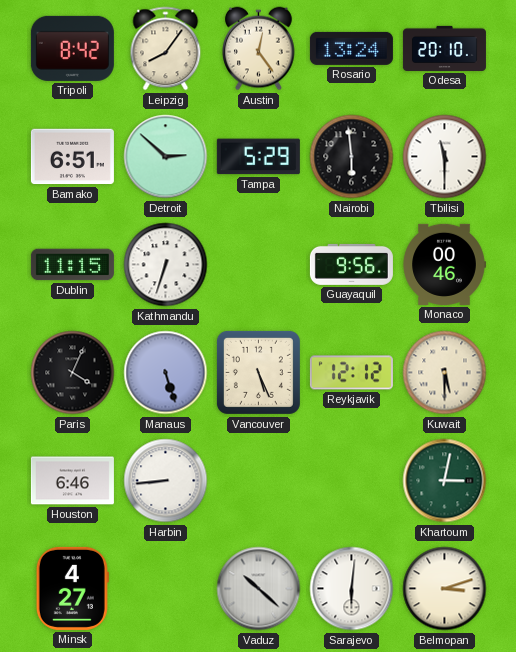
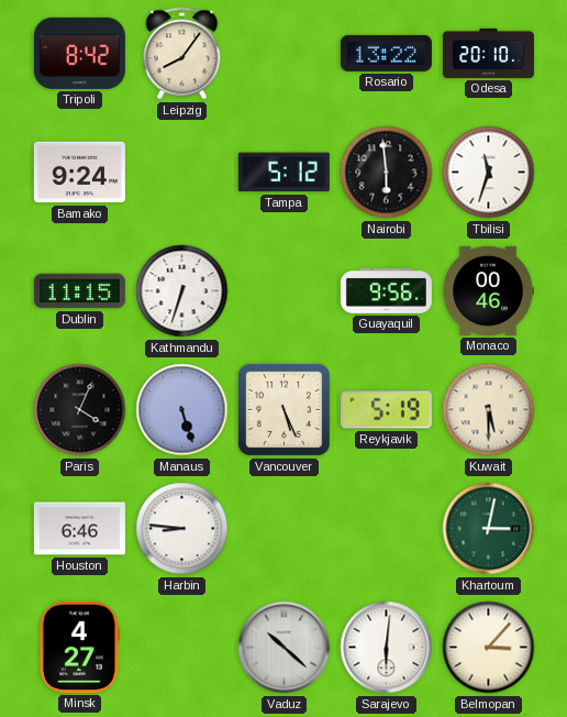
Austin: 12:24 -> none (259, 49)
Rosario: 13:24 -> 13:22 (386, 53)
Bamako: 6:51 -> 9:24 (79, 173)
Detroit: 2:52 -> none (166, 157)
Tampa: 5:29 -> 5:12 (283, 173)
Tbilisi: 11:30 -> 11:33 (489, 173)
Reykjavik: 12:12 -> 5:19 (386, 410)
Harbin: 8:44 -> 8:46 (182, 529)
Belmopan: 3:12 -> 3:07 (489, 648)
